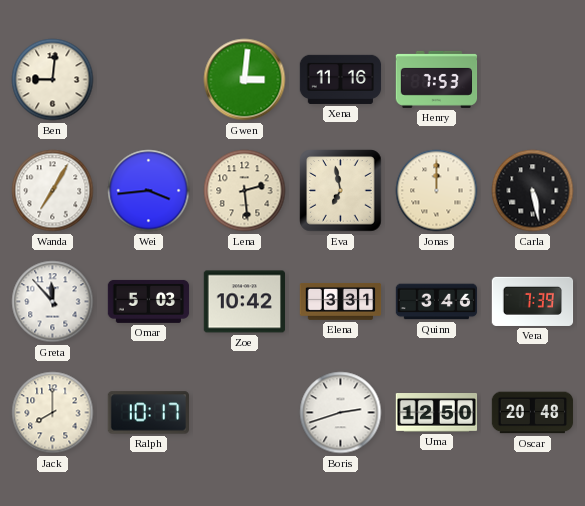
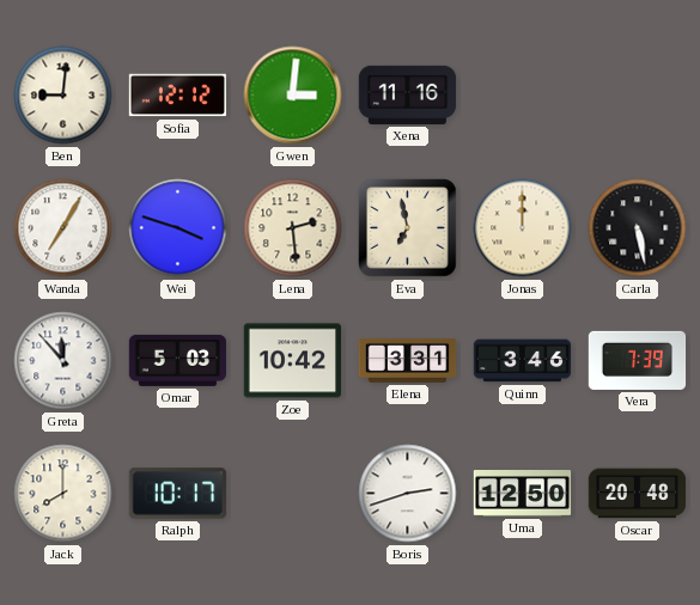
Sofia: none -> 12:12 (178, 96)
Henry: 7:53 -> none (437, 79)
Wei: 3:44 -> 3:48 (178, 228)
